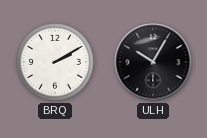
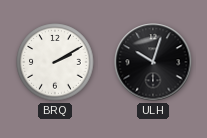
ULH: 10:05 -> 10:03 (153, 62)
